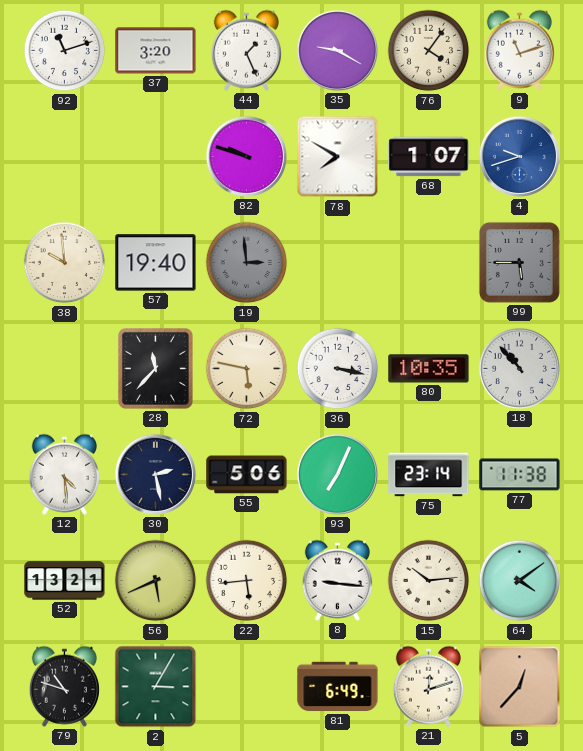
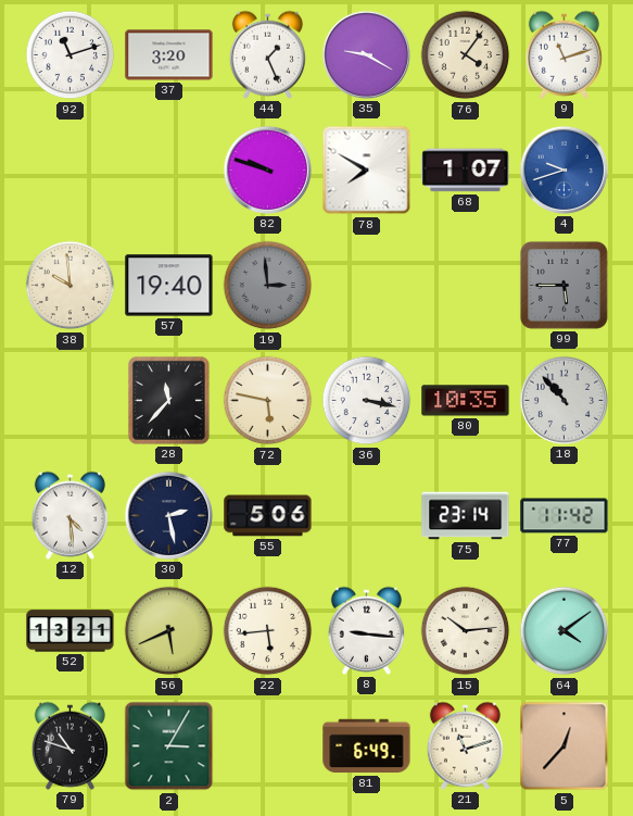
93: 7:04 -> none (337, 474)
77: 11:38 -> 11:42 (565, 516)
21: 12:12 -> 11:12 (465, 745)
